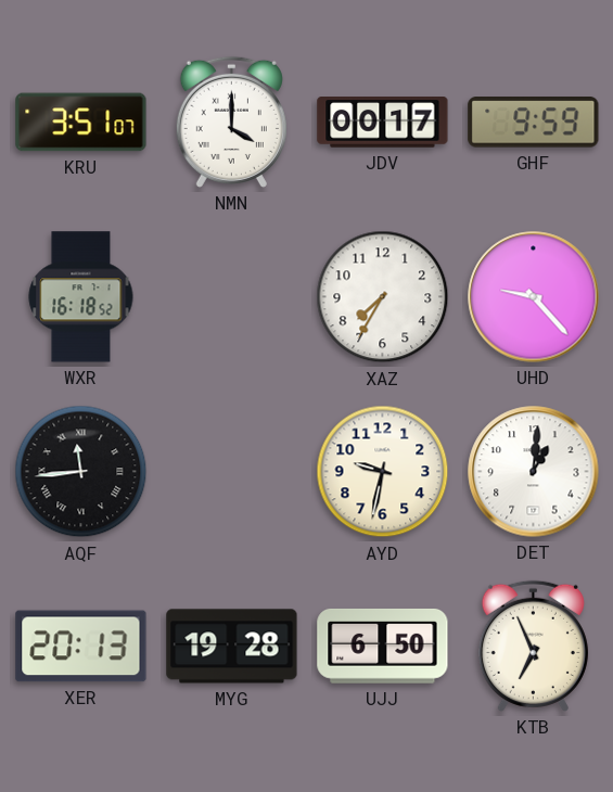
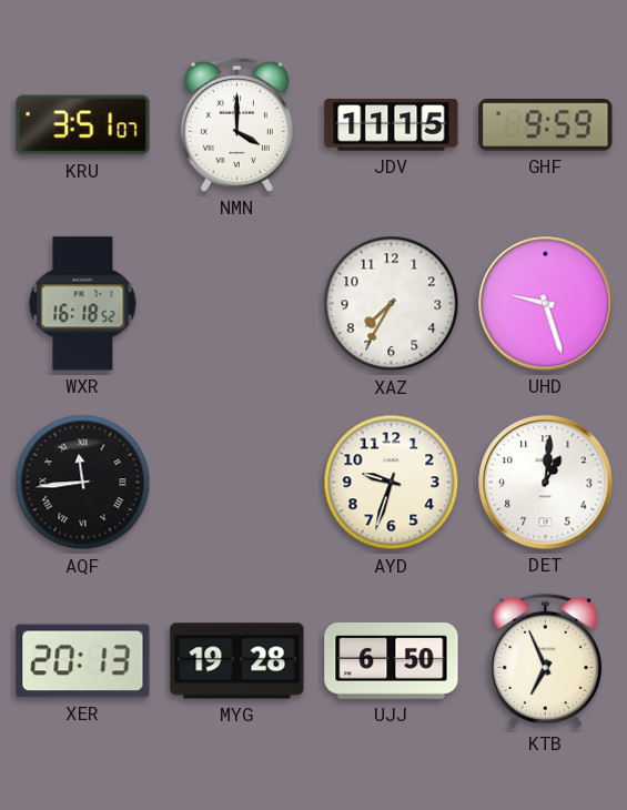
JDV: 00:17 -> 11:15 (392, 125)
UHD: 9:23 -> 9:27 (546, 304)
AYD: 9:32 -> 9:33 (392, 483)
